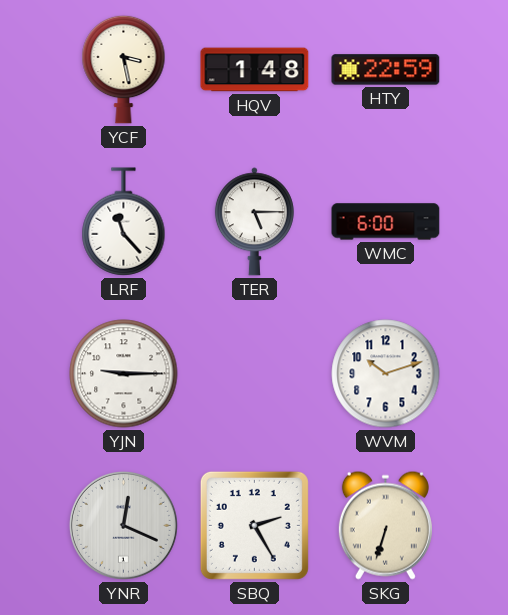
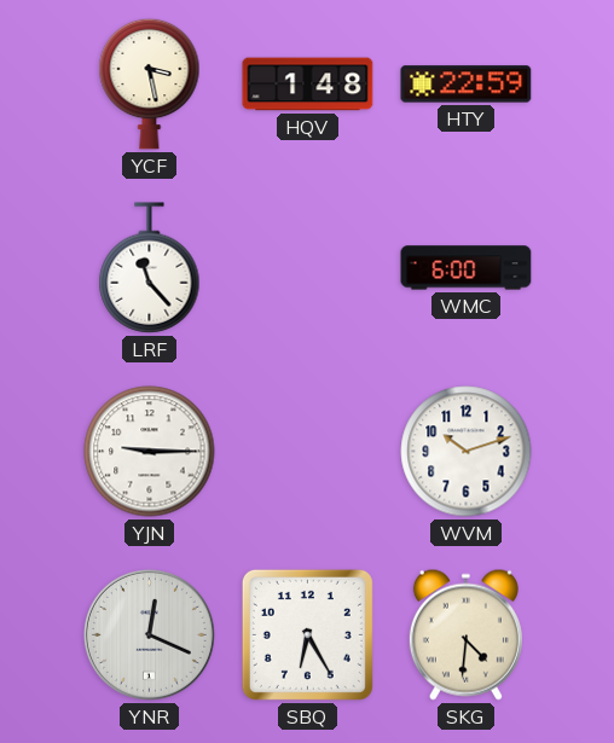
TER: 5:15 -> none (254, 222)
SBQ: 2:25 -> 6:25 (307, 634)
SKG: 6:33 -> 4:31 (465, 634)
